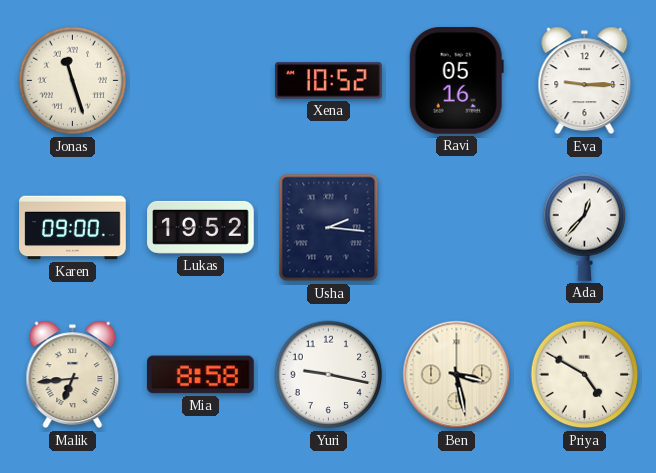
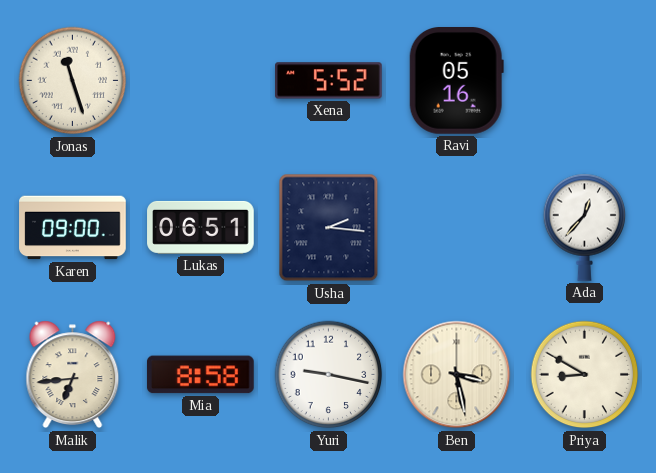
Xena: 10:52 -> 5:52 (329, 81)
Eva: 9:15 -> none (585, 81)
Lukas: 19:52 -> 06:51 (201, 227)
Priya: 4:50 -> 8:50 (585, 375)
